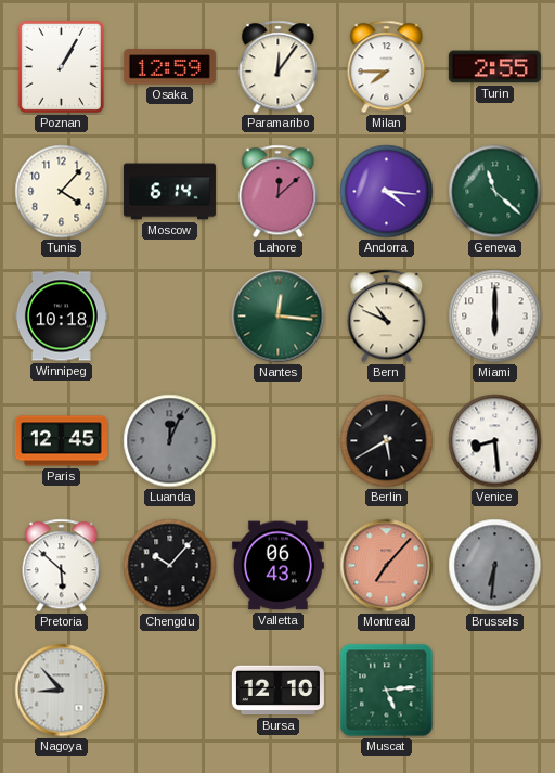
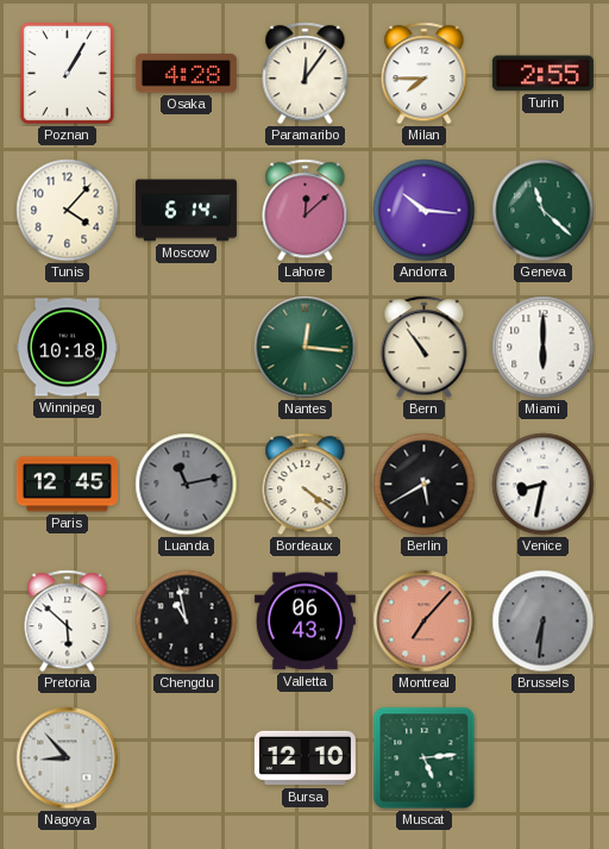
Osaka: 12:59 -> 4:28 (186, 74)
Andorra: 4:16 -> 10:16 (425, 211)
Bern: 10:49 -> 10:54 (425, 348)
Luanda: 12:04 -> 11:13 (187, 485)
Bordeaux: none -> 4:21 (306, 485)
Venice: 8:29 -> 8:32 (544, 485)
Chengdu: 10:07 -> 10:58 (187, 622)
